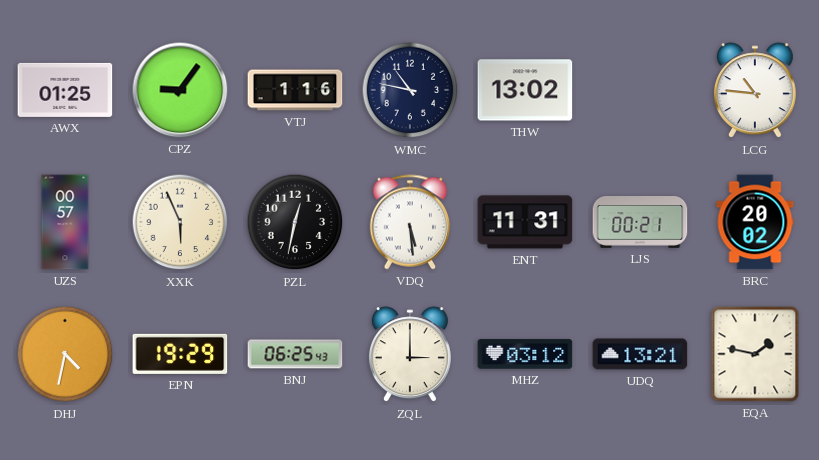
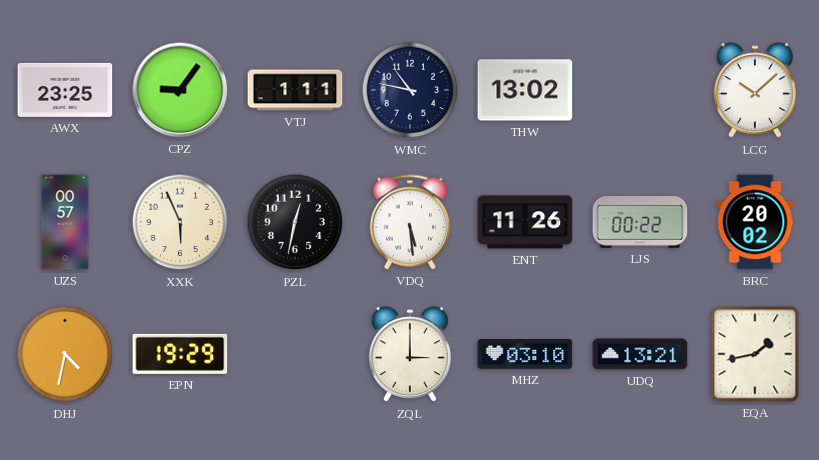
AWX: 01:25 -> 23:25 (65, 90)
VTJ: 1:16 -> 1:11 (295, 90)
LCG: 10:46 -> 10:08 (755, 91)
ENT: 11:31 -> 11:26 (525, 222)
LJS: 00:21 -> 00:22 (640, 223)
BNJ: 06:25 -> none (295, 354)
MHZ: 03:12 -> 03:10 (525, 354)
EQA: 1:47 -> 1:43 (755, 354)
